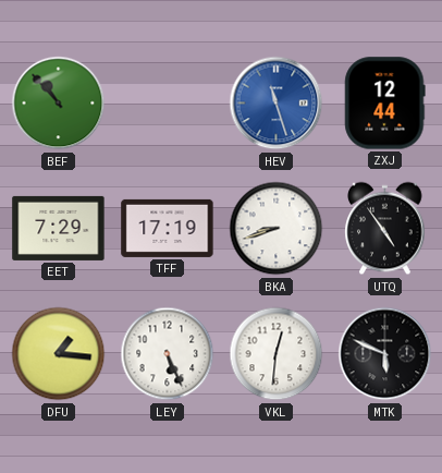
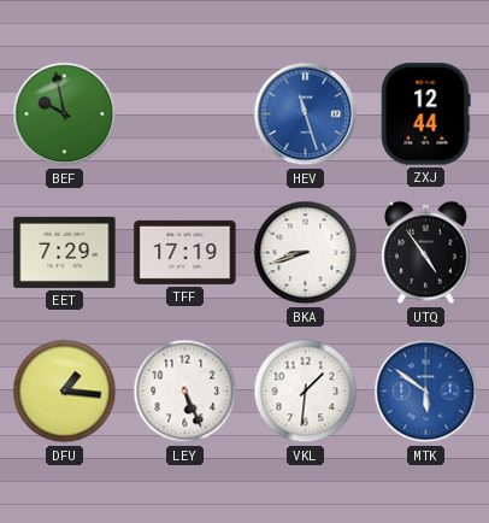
BEF: 10:53 -> 9:58 (65, 114)
VKL: 12:31 -> 1:31 (306, 392)
MTK: 5:49 -> 5:51 (426, 392)
MTK dial: black -> blue (426, 392)
